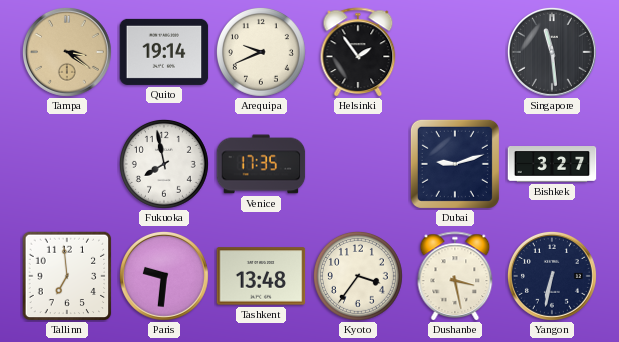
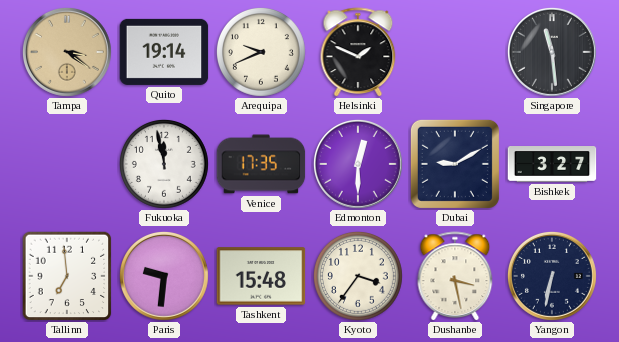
Helsinki: 1:54 -> 1:49 (358, 52)
Fukuoka: 7:58 -> 11:58 (164, 164)
Edmonton: none -> 12:30 (358, 164)
Dubai: 9:12 -> 9:10 (455, 164)
Tashkent: 13:48 -> 15:48 (261, 276)
